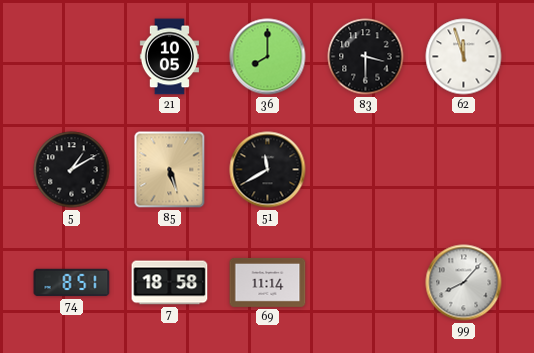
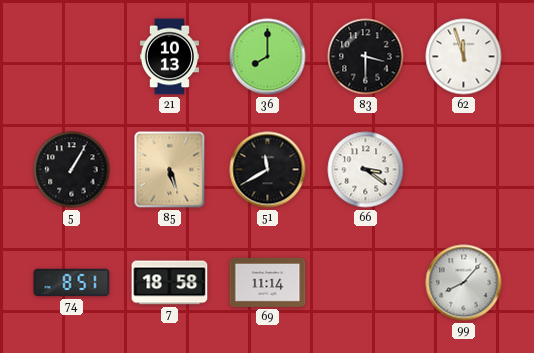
21: 10:05 -> 10:13 (169, 57)
5: 1:10 -> 1:05 (72, 170)
66: none -> 3:21 (366, 170)
